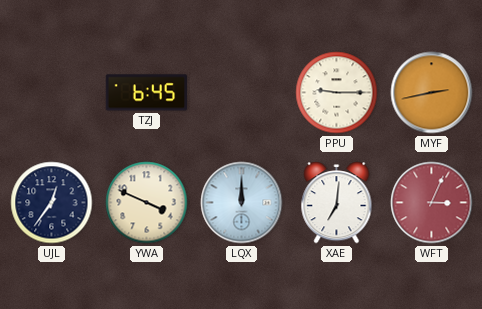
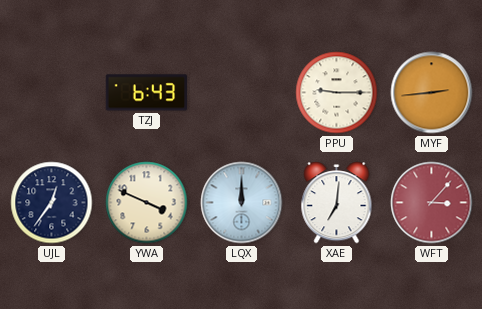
TZJ: 6:45 -> 6:43 (147, 93)
MYF: 2:43 -> 2:44 (432, 93)
WFT: 3:04 -> 3:07 (432, 203)
